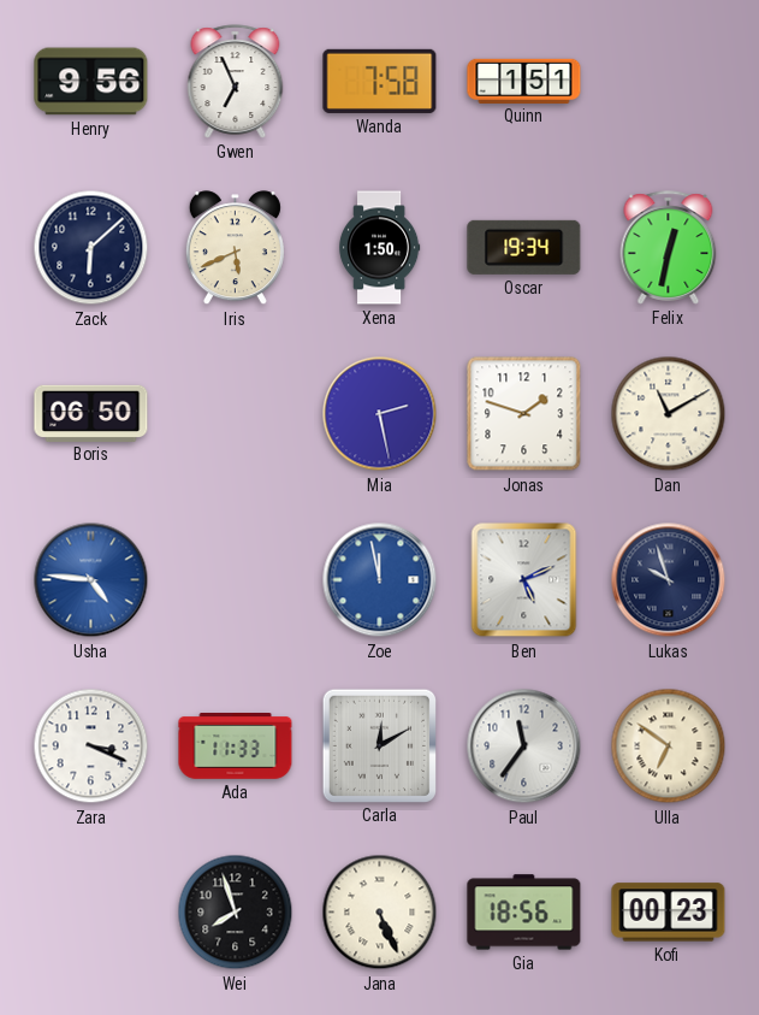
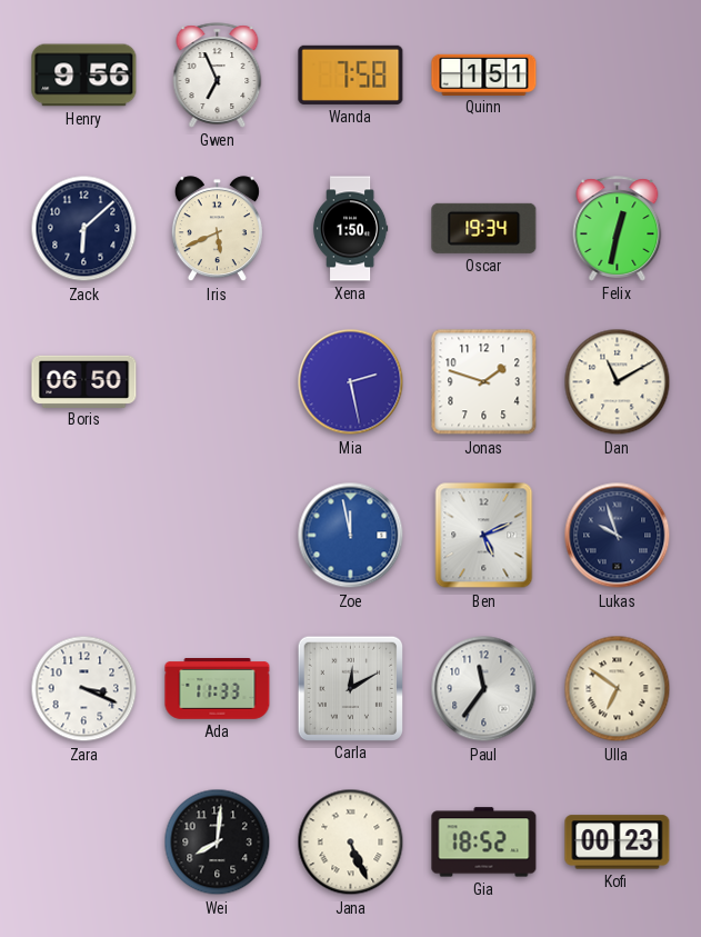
Usha: 4:46 -> none (91, 580)
Wei: 7:57 -> 8:01 (218, 843)
Gia: 18:56 -> 18:52 (484, 843)
